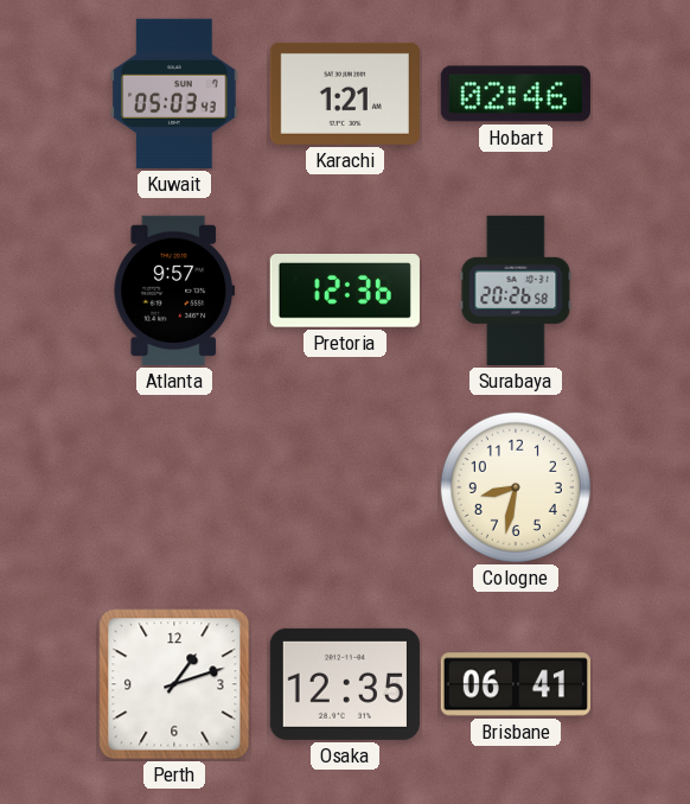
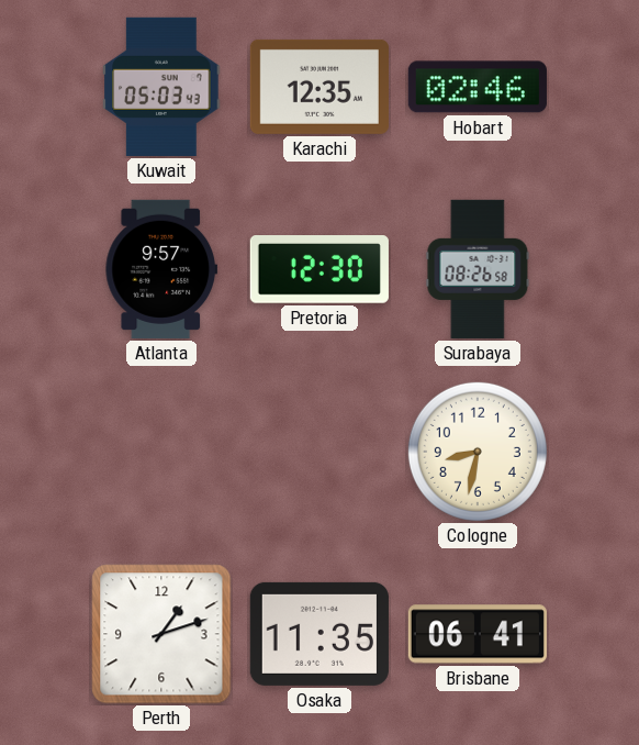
Karachi: 1:21 -> 12:35 (319, 87)
Pretoria: 12:36 -> 12:30 (319, 270)
Surabaya: 20:26 -> 08:26 (478, 269)
Osaka: 12:35 -> 11:35 (319, 634)
